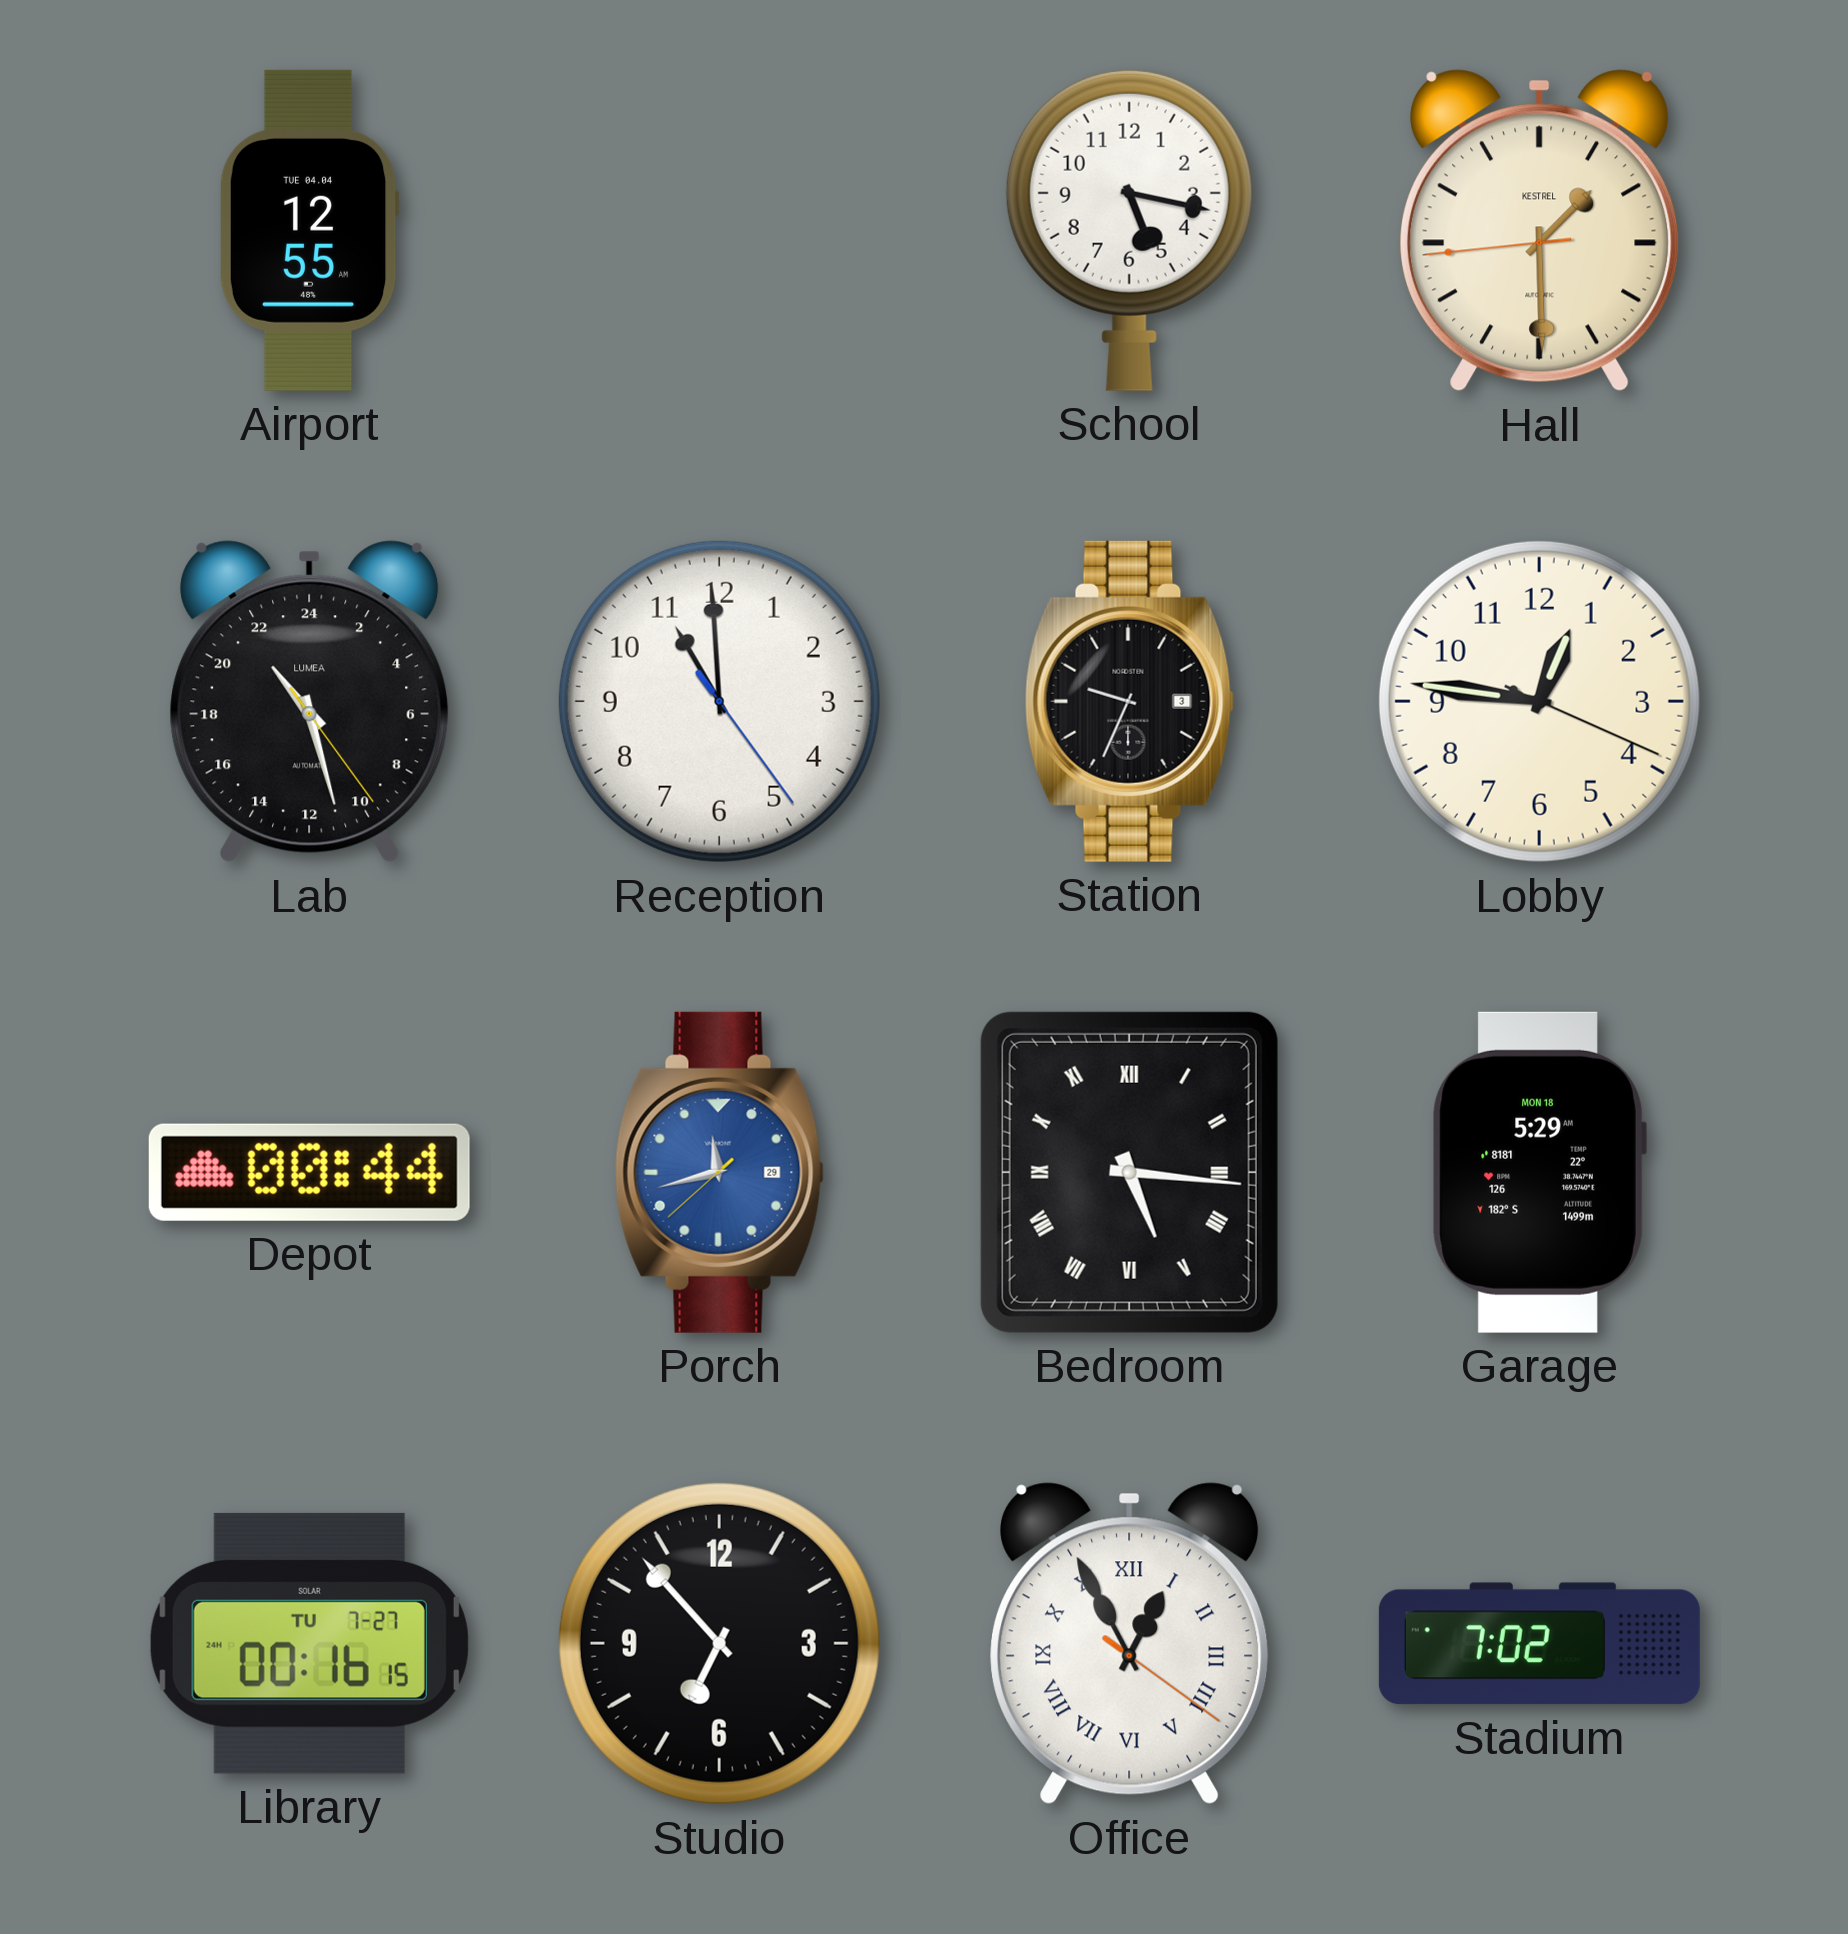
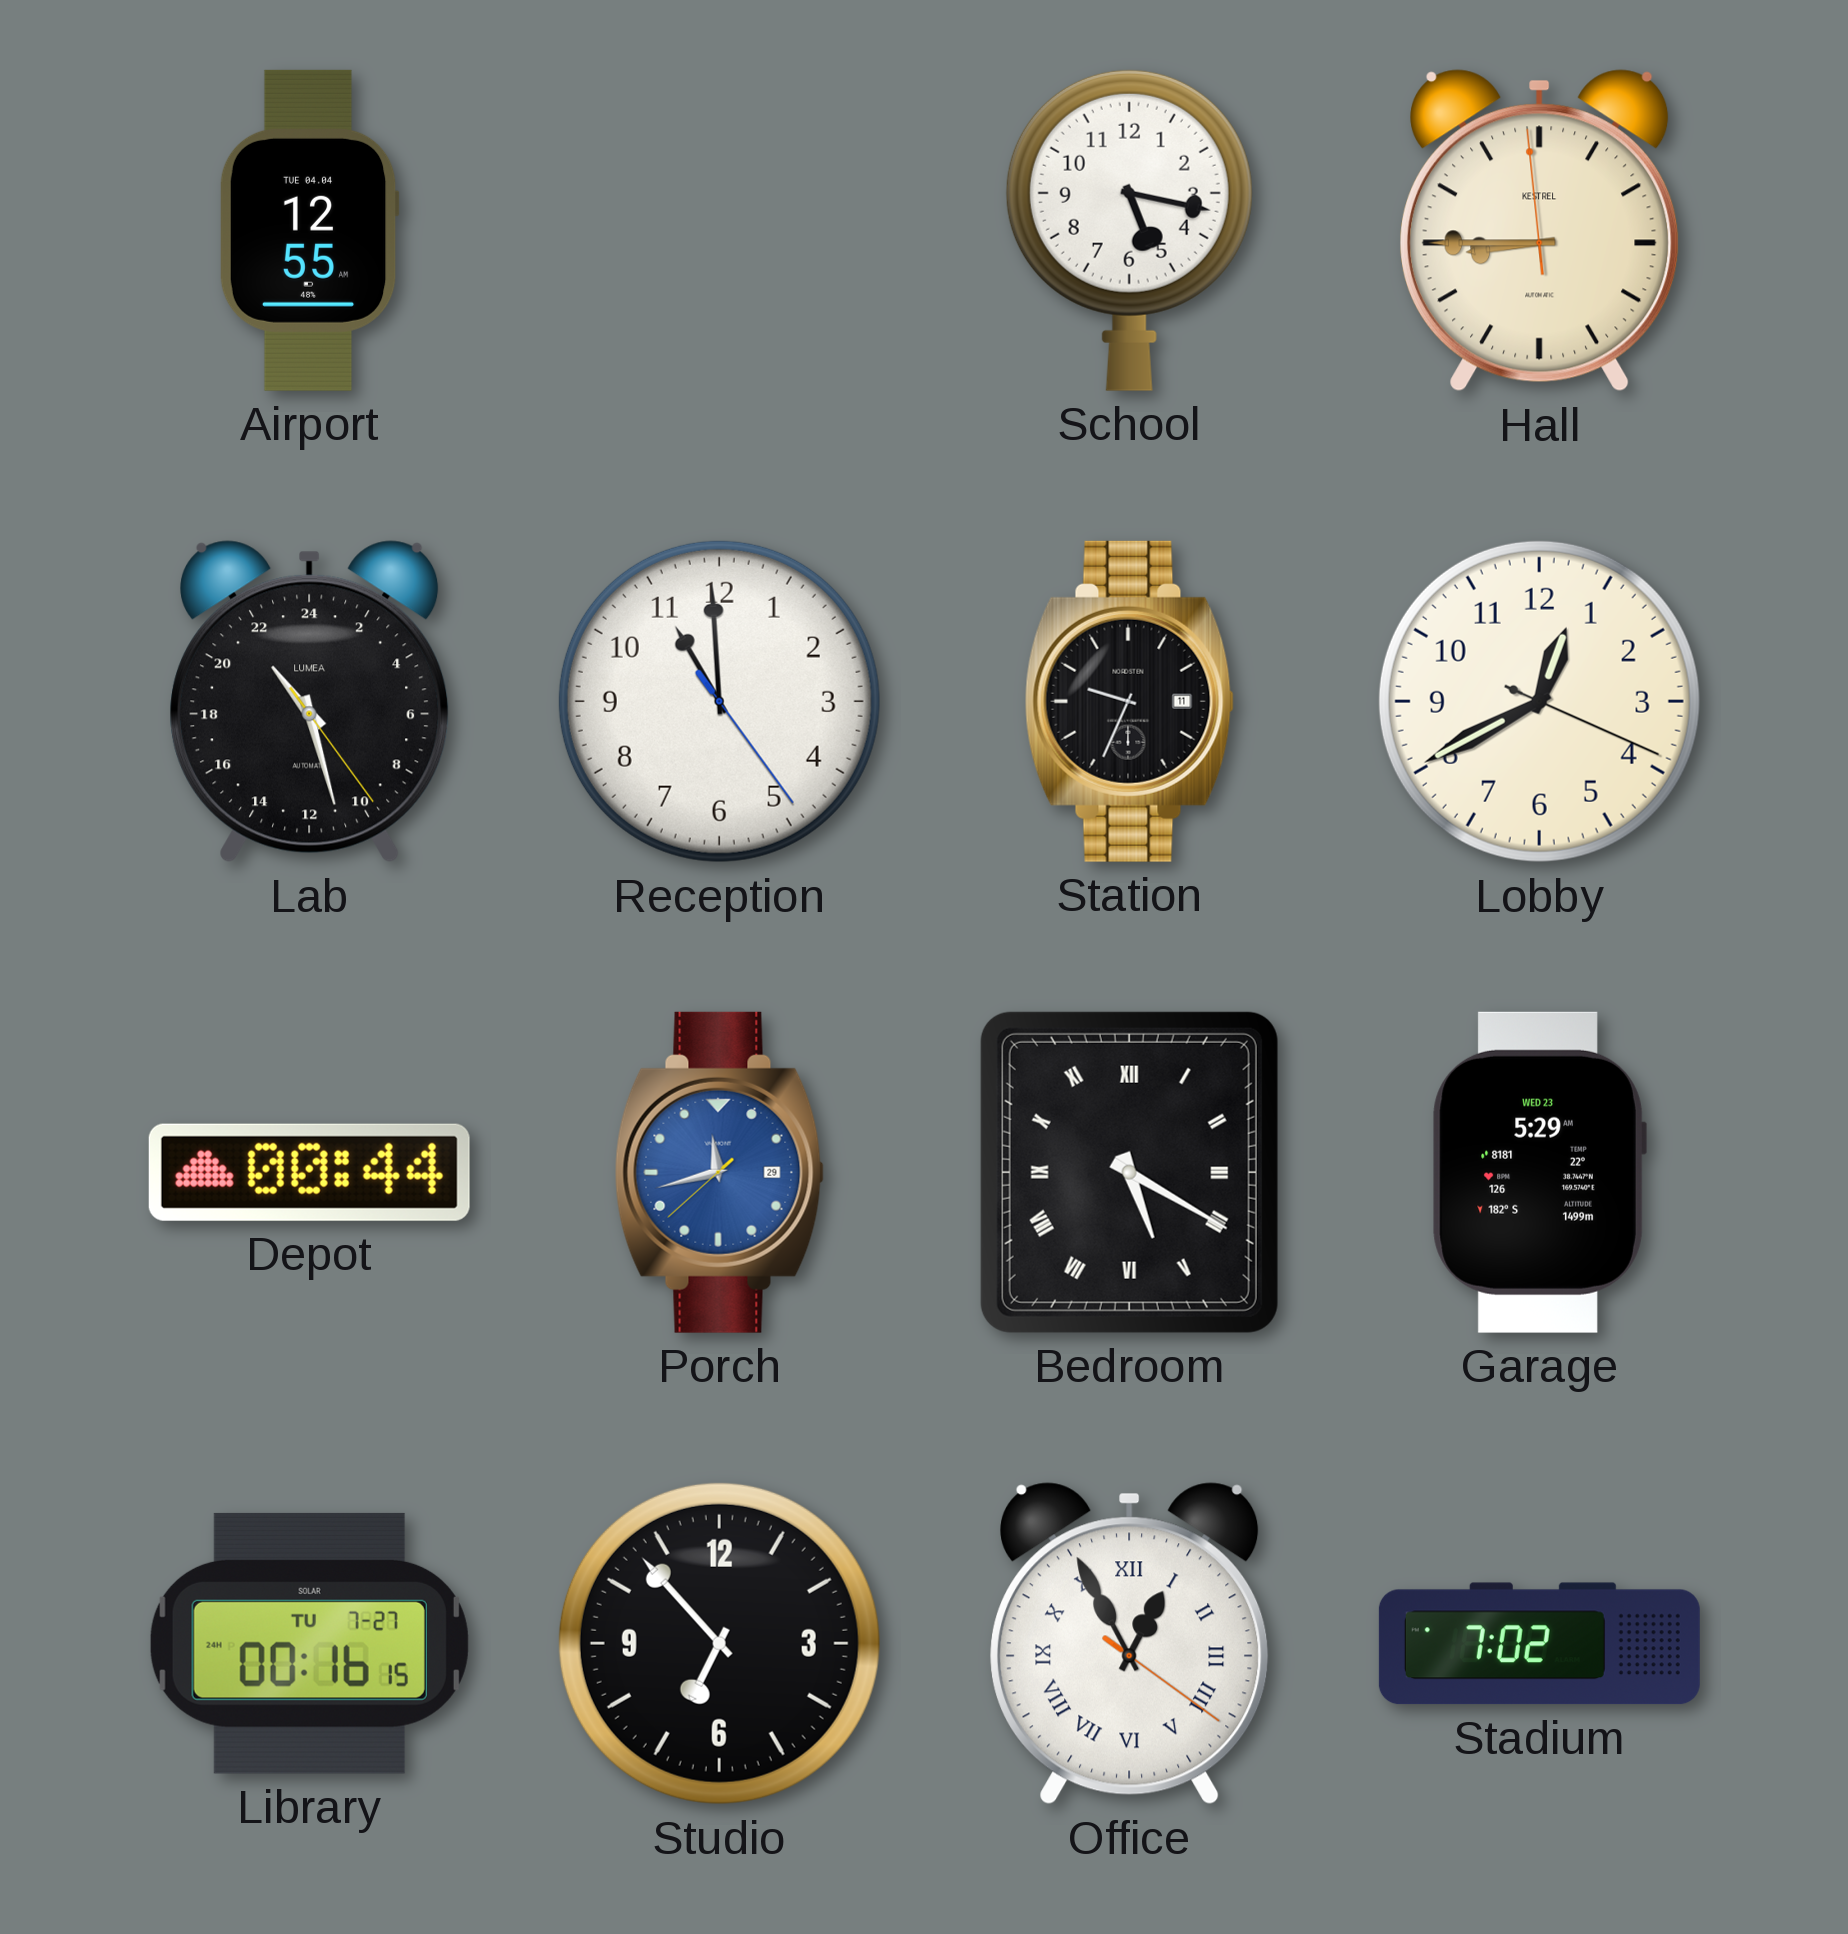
Hall: 1:29 -> 8:44 (1540, 231)
Station date: 3 -> 11 (1129, 701)
Lobby: 12:46 -> 12:40 (1539, 701)
Bedroom: 5:16 -> 5:20 (1129, 1172)
Garage date: MON 18 -> WED 23 (1539, 1172)
